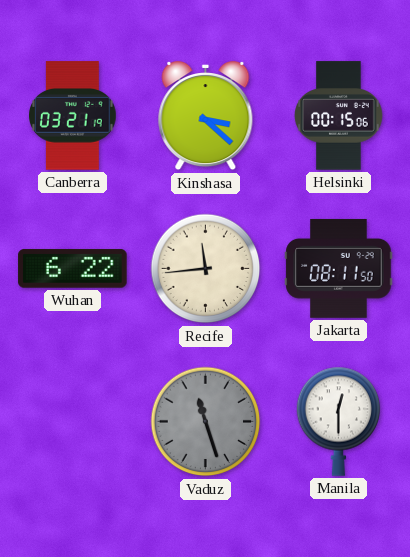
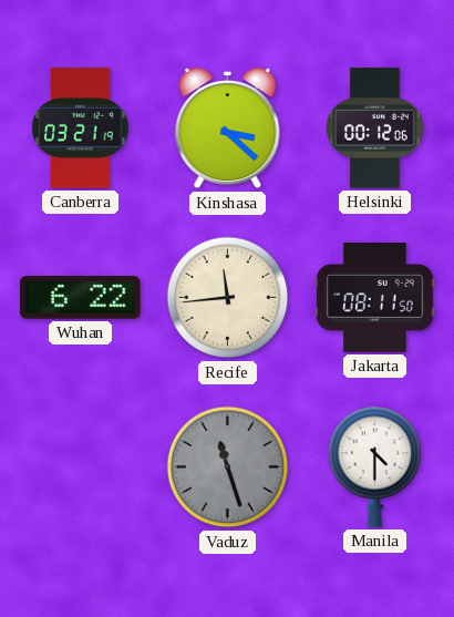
Helsinki: 00:15 -> 00:12 (375, 128)
Manila: 12:30 -> 4:30 (375, 466)
